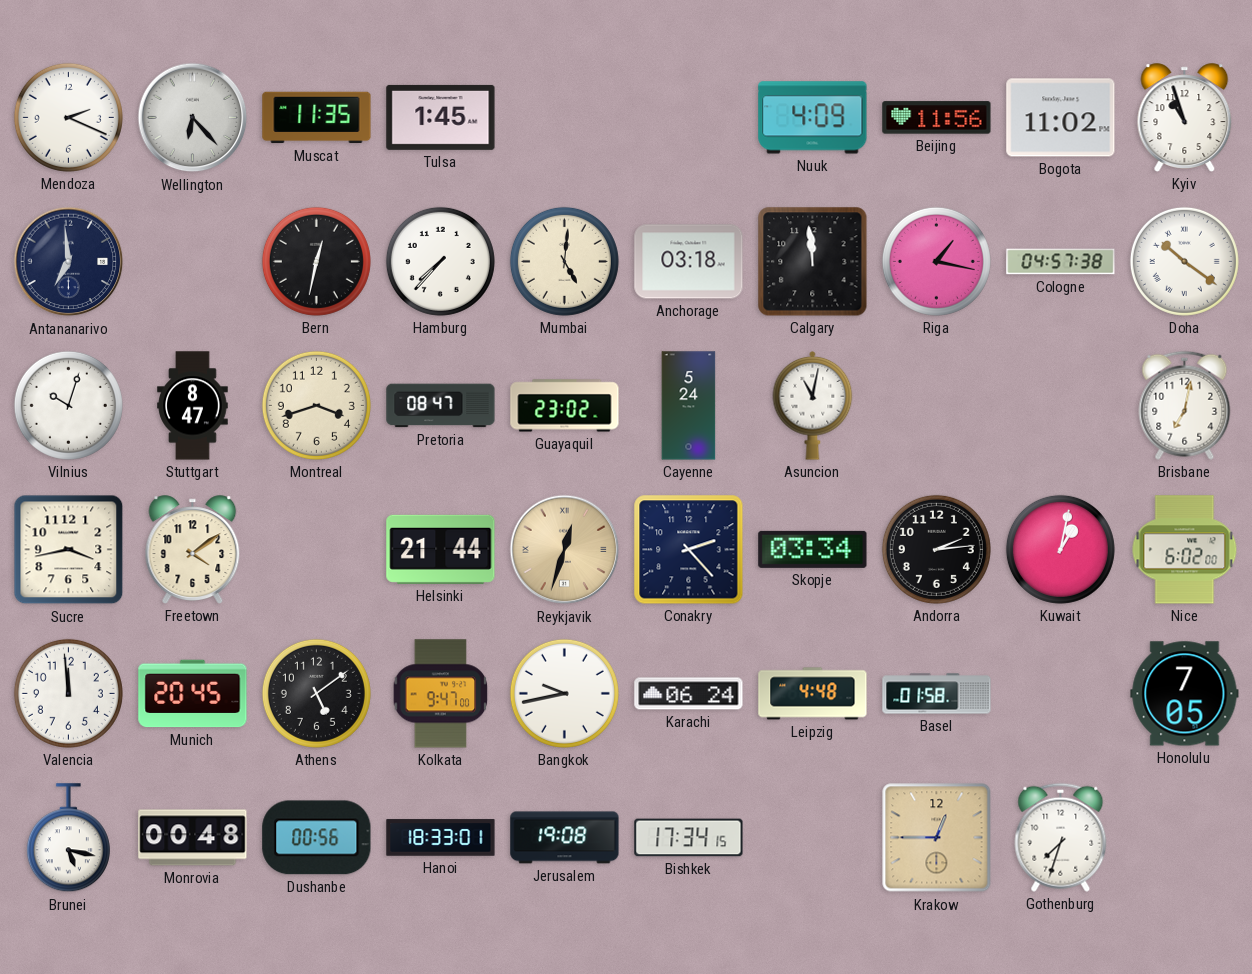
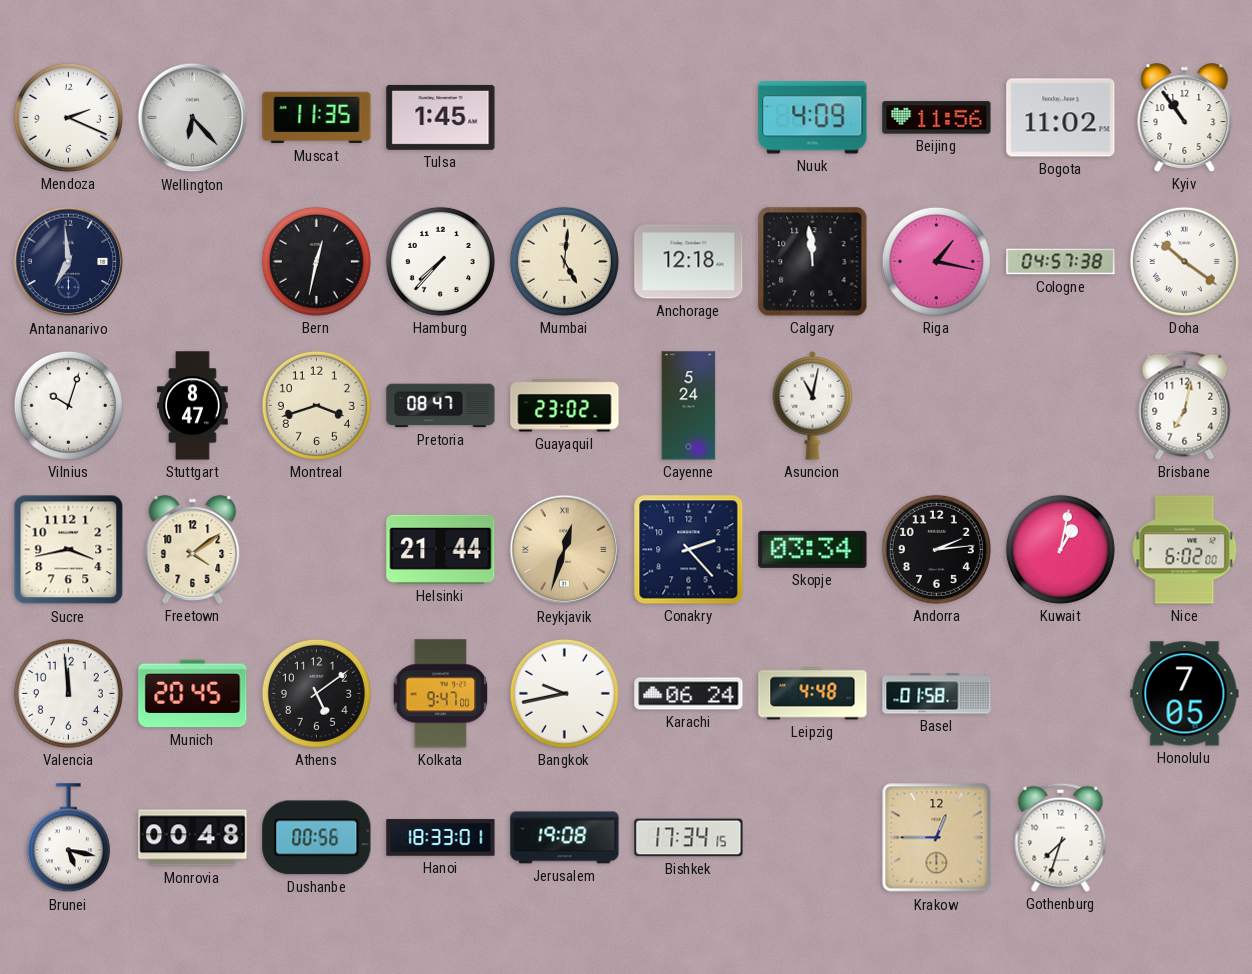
Kyiv: 10:57 -> 10:54 (1185, 118)
Anchorage: 03:18 -> 12:18 (689, 262)
